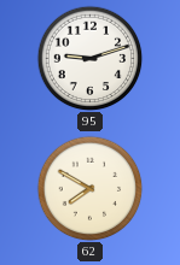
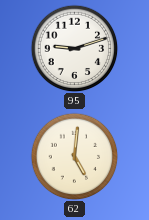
62: 7:50 -> 5:01 (74, 156)
